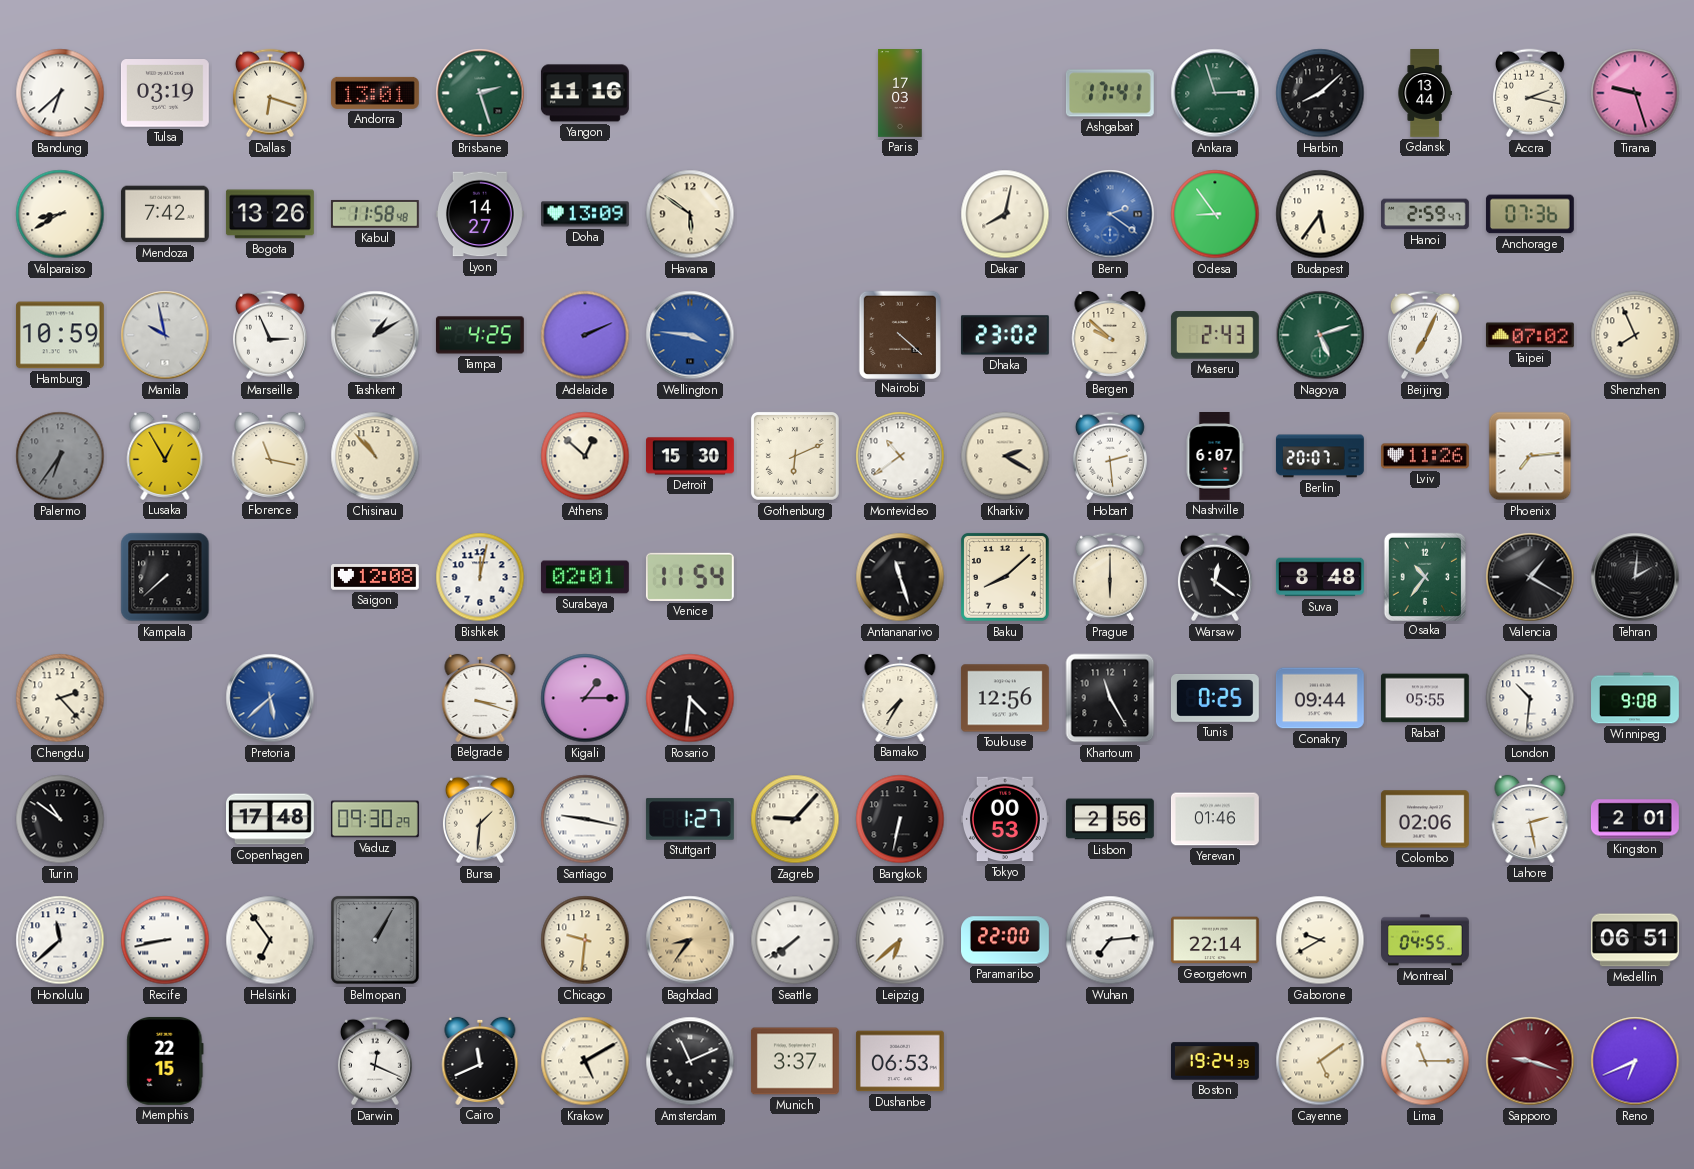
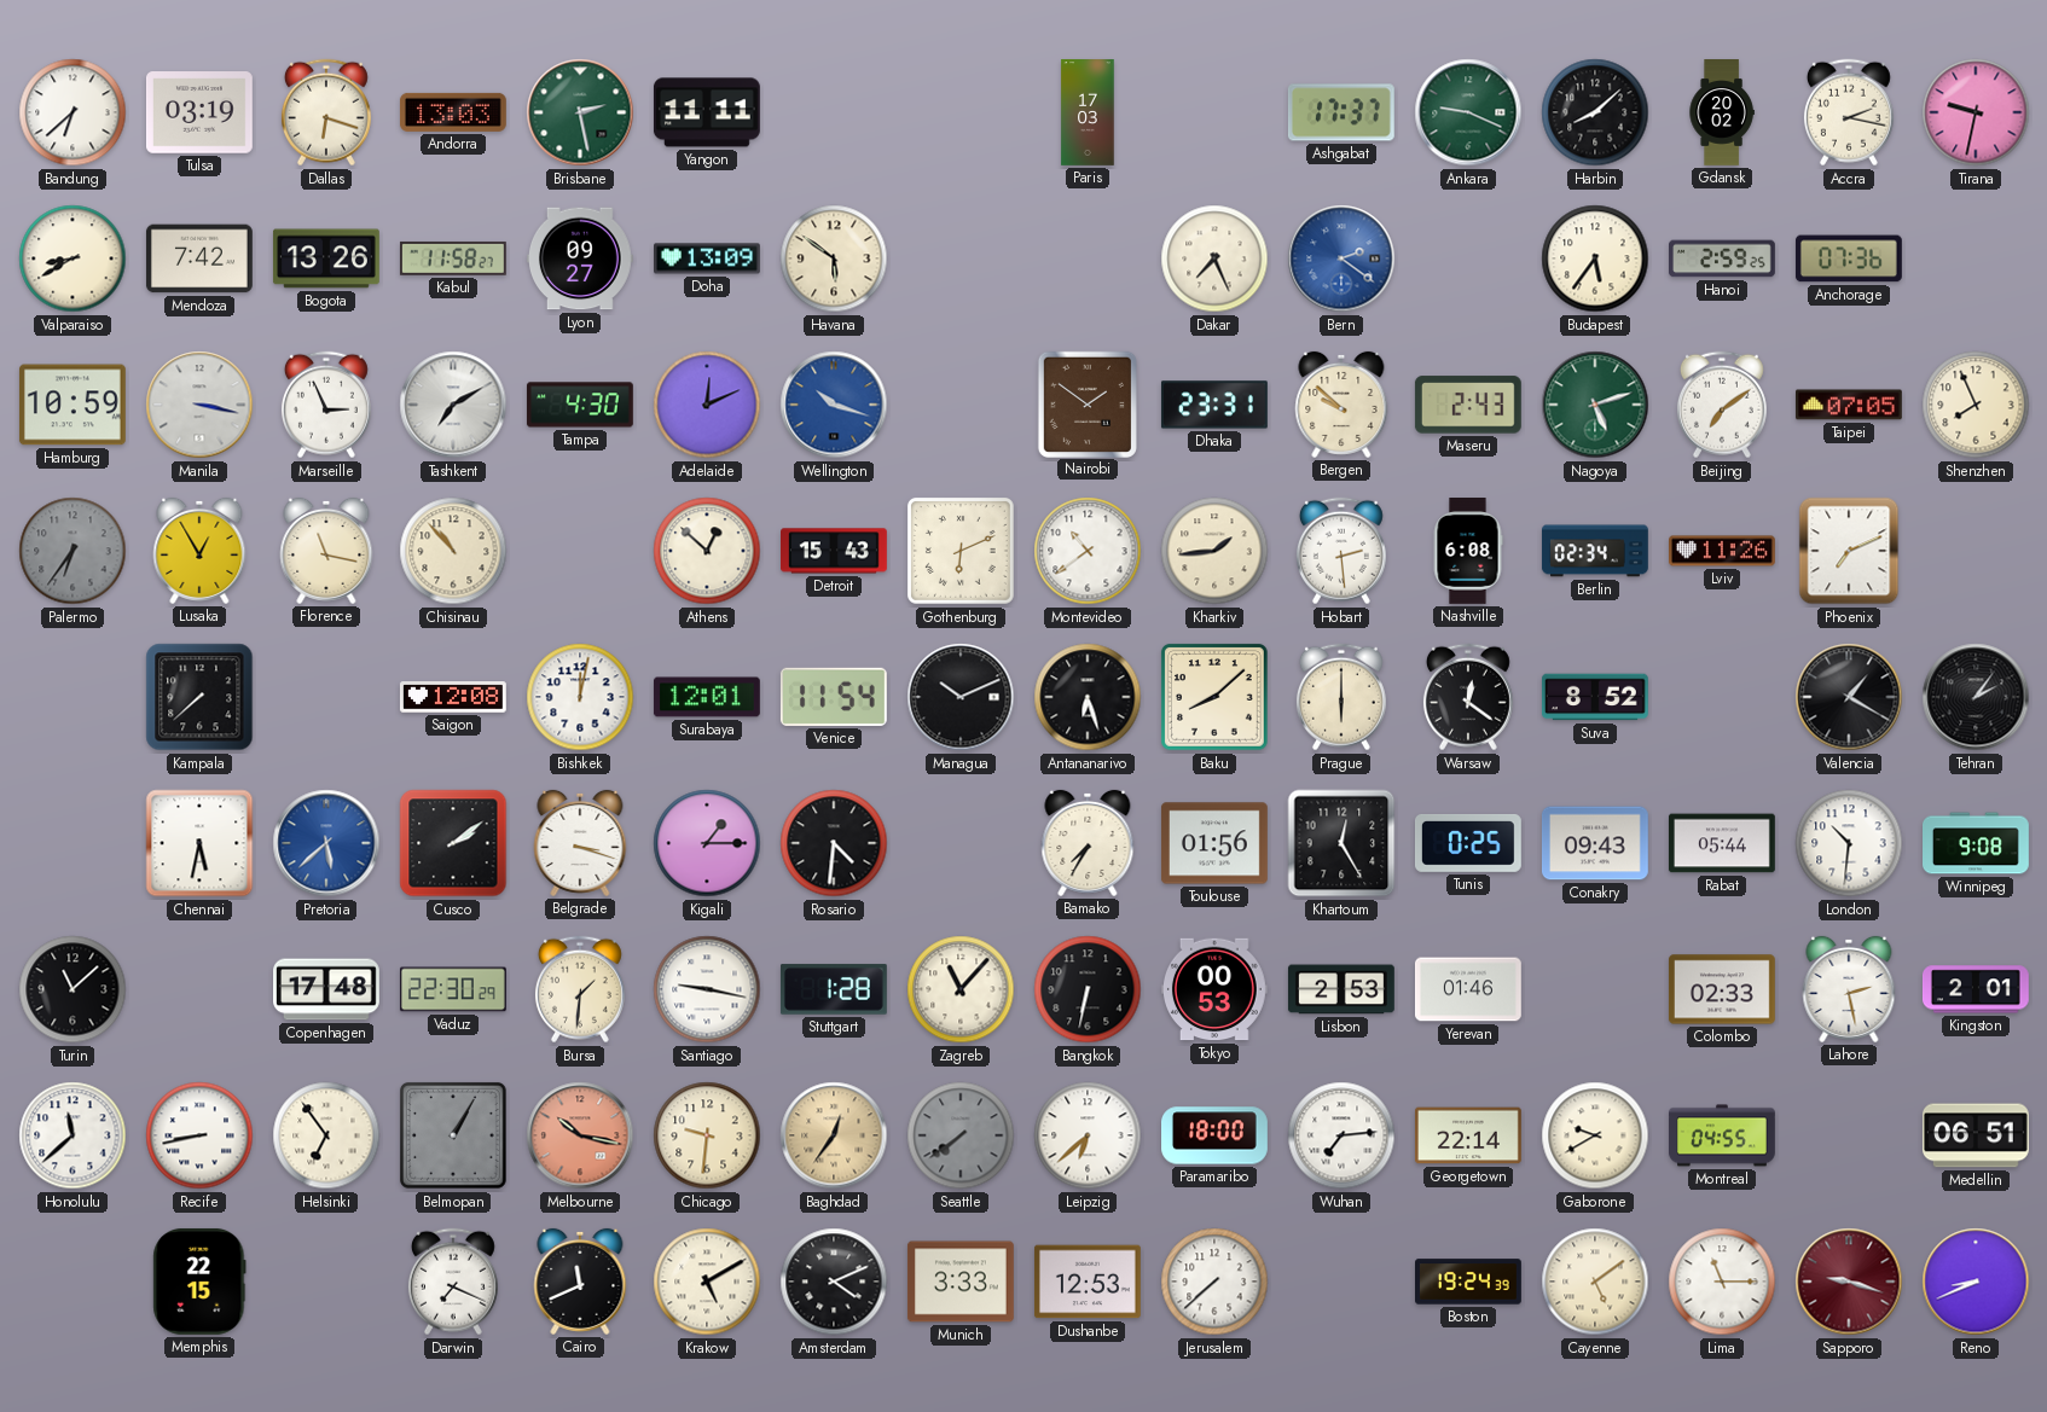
Andorra: 13:01 -> 13:03 (453, 112)
Brisbane: 2:27 -> 2:28 (580, 112)
Yangon: 11:16 -> 11:11 (707, 112)
Ashgabat: 17:41 -> 17:37 (1341, 112)
Ankara: 2:57 -> 9:19 (1468, 112)
Gdansk: 13:44 -> 20:02 (1722, 114)
Tirana: 9:27 -> 9:32 (1976, 112)
Kabul: 11:58:48 -> 11:58:27 (453, 258)
Lyon: 14:27 -> 09:27 (580, 258)
Dakar: 8:02 -> 7:26 (1214, 258)
Odesa: 8:54 -> none (1215, 214)
Hanoi: 2:59:47 -> 2:59:25 (1723, 258)
Manila: 9:58 -> 3:17 (199, 405)
Tashkent: 1:10 -> 7:10 (453, 405)
Tampa: 4:25 -> 4:30 (580, 405)
Adelaide: 2:11 -> 12:11 (707, 405)
Wellington: 3:46 -> 10:18 (834, 405)
Nairobi: 4:22 -> 1:51 (1088, 403)
Dhaka: 23:02 -> 23:31 (1214, 405)
Beijing: 7:04 -> 7:09 (1722, 405)
Taipei: 07:02 -> 07:05 (1849, 405)
Detroit: 15:30 -> 15:43 (835, 551)
Kharkiv: 2:20 -> 1:44 (1214, 551)
Nashville: 6:07 -> 6:08 (1468, 552)
Berlin: 20:07 -> 02:34 (1595, 551)
Phoenix: 7:14 -> 7:11 (1849, 551)
Surabaya: 02:01 -> 12:01 (707, 697)
Managua: none -> 10:11 (961, 697)
Antananarivo: 11:27 -> 6:27 (1088, 697)
Suva: 8:48 -> 8:52 (1595, 697)
Osaka: 10:36 -> none (1425, 576)
Tehran: 2:01 -> 2:06 (1976, 697)
Chengdu: 2:23 -> none (60, 698)
Chennai: none -> 5:32 (199, 843)
Cusco: none -> 2:09 (453, 843)
Toulouse: 12:56 -> 01:56 (1214, 843)
Khartoum: 11:25 -> 12:25 (1341, 843)
Conakry: 09:44 -> 09:43 (1595, 843)
Rabat: 05:55 -> 05:44 (1722, 843)
Turin: 10:51 -> 11:08 (73, 989)
Vaduz: 09:30 -> 22:30 (453, 989)
Stuttgart: 1:27 -> 1:28 (834, 989)
Zagreb: 9:07 -> 11:07 (961, 989)
Lisbon: 2:56 -> 2:53 (1341, 989)
Colombo: 02:06 -> 02:33 (1722, 989)
Melbourne: none -> 10:17 (580, 1135)
Baghdad: 8:36 -> 12:36 (834, 1135)
Seattle dial: white -> grey (961, 1135)
Paramaribo: 22:00 -> 18:00 (1216, 1135)
Darwin: 12:19 -> 7:19 (453, 1282)
Amsterdam: 11:11 -> 4:11 (834, 1282)
Munich: 3:37 -> 3:33 (961, 1282)
Dushanbe: 06:53 -> 12:53 (1088, 1282)
Jerusalem: none -> 7:38 (1214, 1282)
Reno: 6:41 -> 8:41 (1976, 1282)
